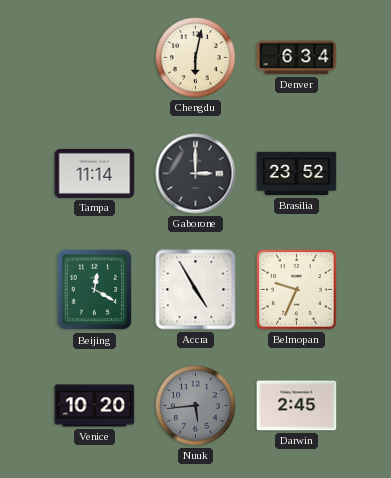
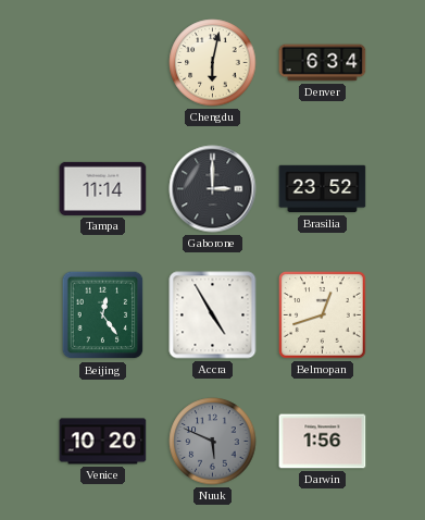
Beijing: 12:20 -> 12:24 (103, 315)
Belmopan: 9:34 -> 12:42 (323, 315)
Nuuk: 5:44 -> 5:49 (213, 442)
Darwin: 2:45 -> 1:56 (323, 442)
